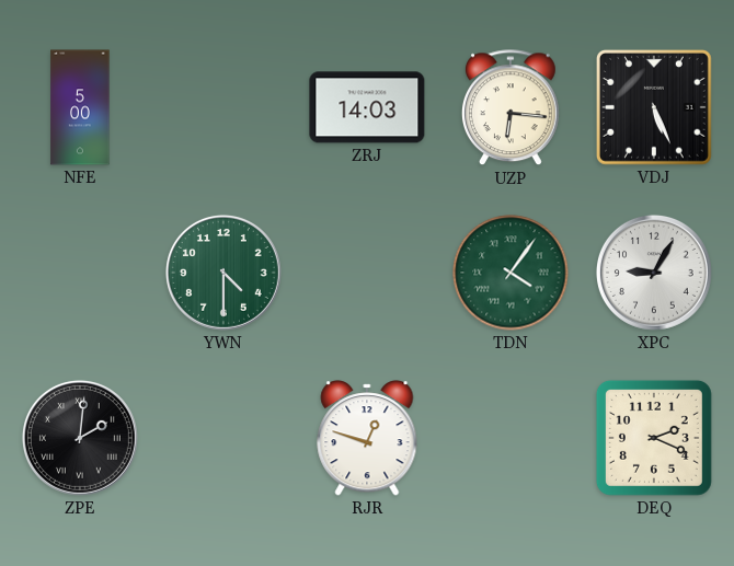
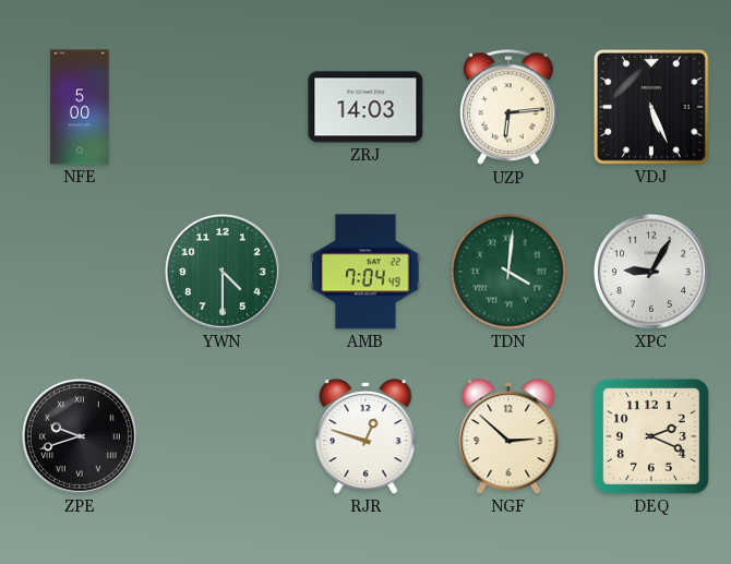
UZP: 6:16 -> 6:14 (508, 108)
AMB: none -> 7:04 (366, 272)
TDN: 4:06 -> 4:01 (508, 272)
ZPE: 2:01 -> 9:42 (80, 436)
NGF: none -> 2:52 (508, 436)
